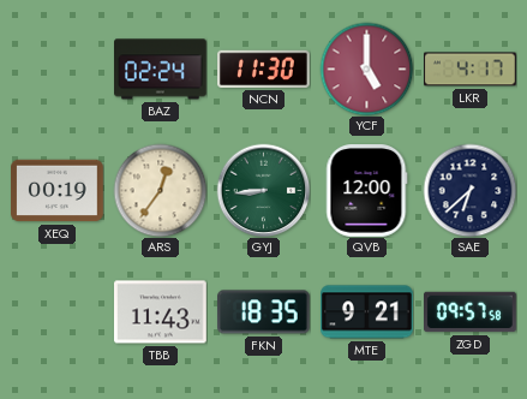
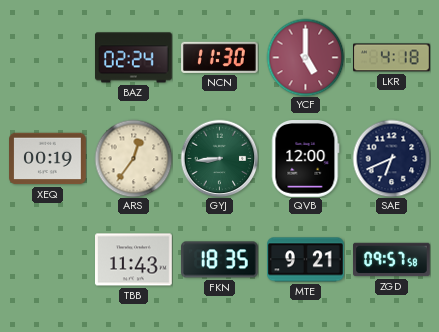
LKR: 4:17 -> 4:18 (392, 58)
SAE: 6:38 -> 6:41 (391, 158)
